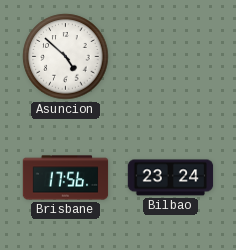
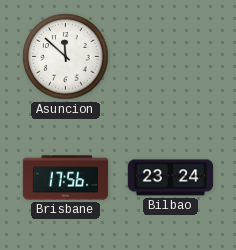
Asuncion: 4:52 -> 11:52 (66, 57)
